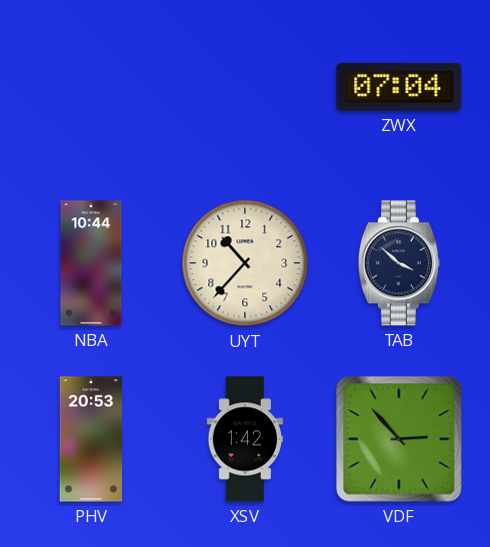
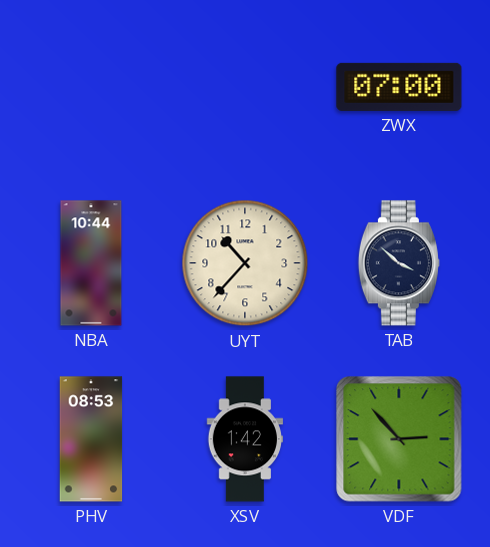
ZWX: 07:04 -> 07:00 (399, 87)
PHV: 20:53 -> 08:53 (91, 439)
